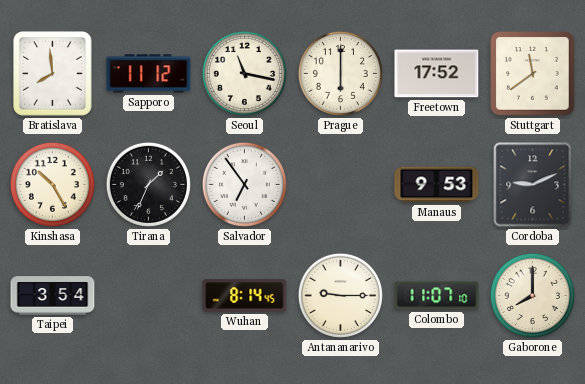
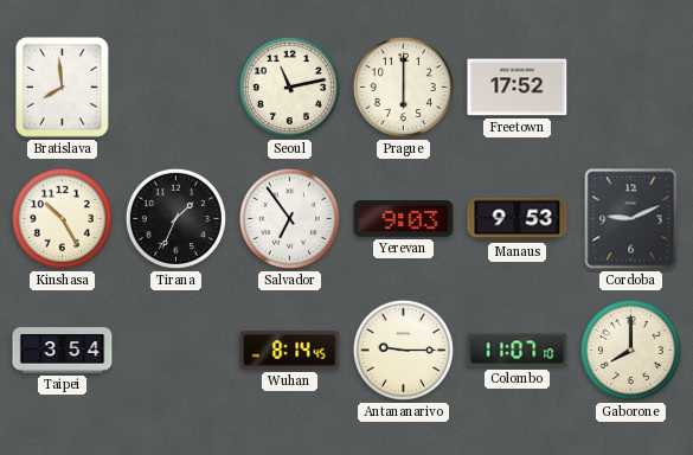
Sapporo: 11:12 -> none (149, 74)
Seoul: 11:17 -> 11:13 (289, 86)
Stuttgart: 11:39 -> none (533, 74)
Yerevan: none -> 9:03 (404, 219)
